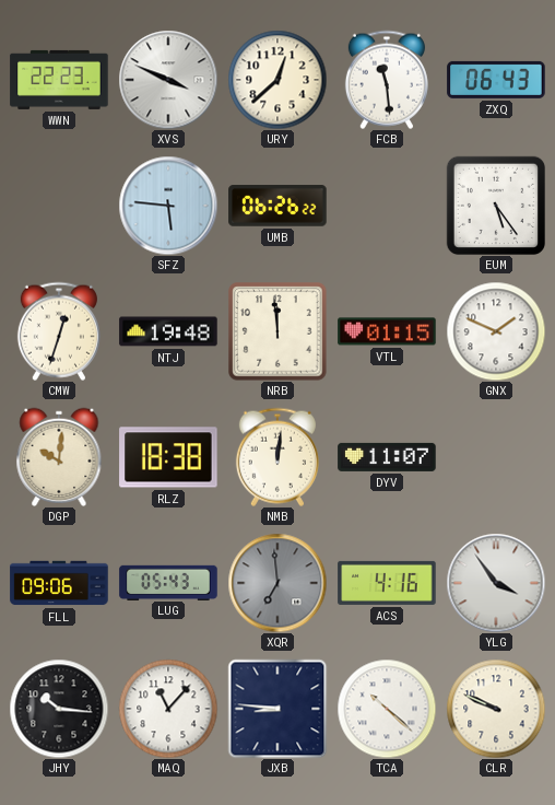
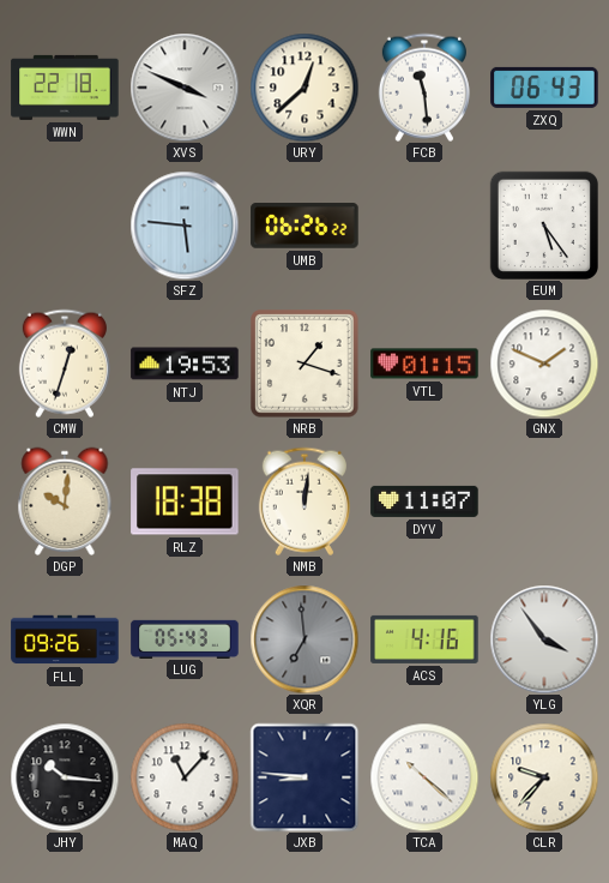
WWN: 22:23 -> 22:18 (65, 88)
NTJ: 19:48 -> 19:53 (185, 364)
NRB: 11:59 -> 1:18 (304, 364)
FLL: 09:06 -> 09:26 (65, 639)
CLR: 9:49 -> 9:37 (544, 777)
